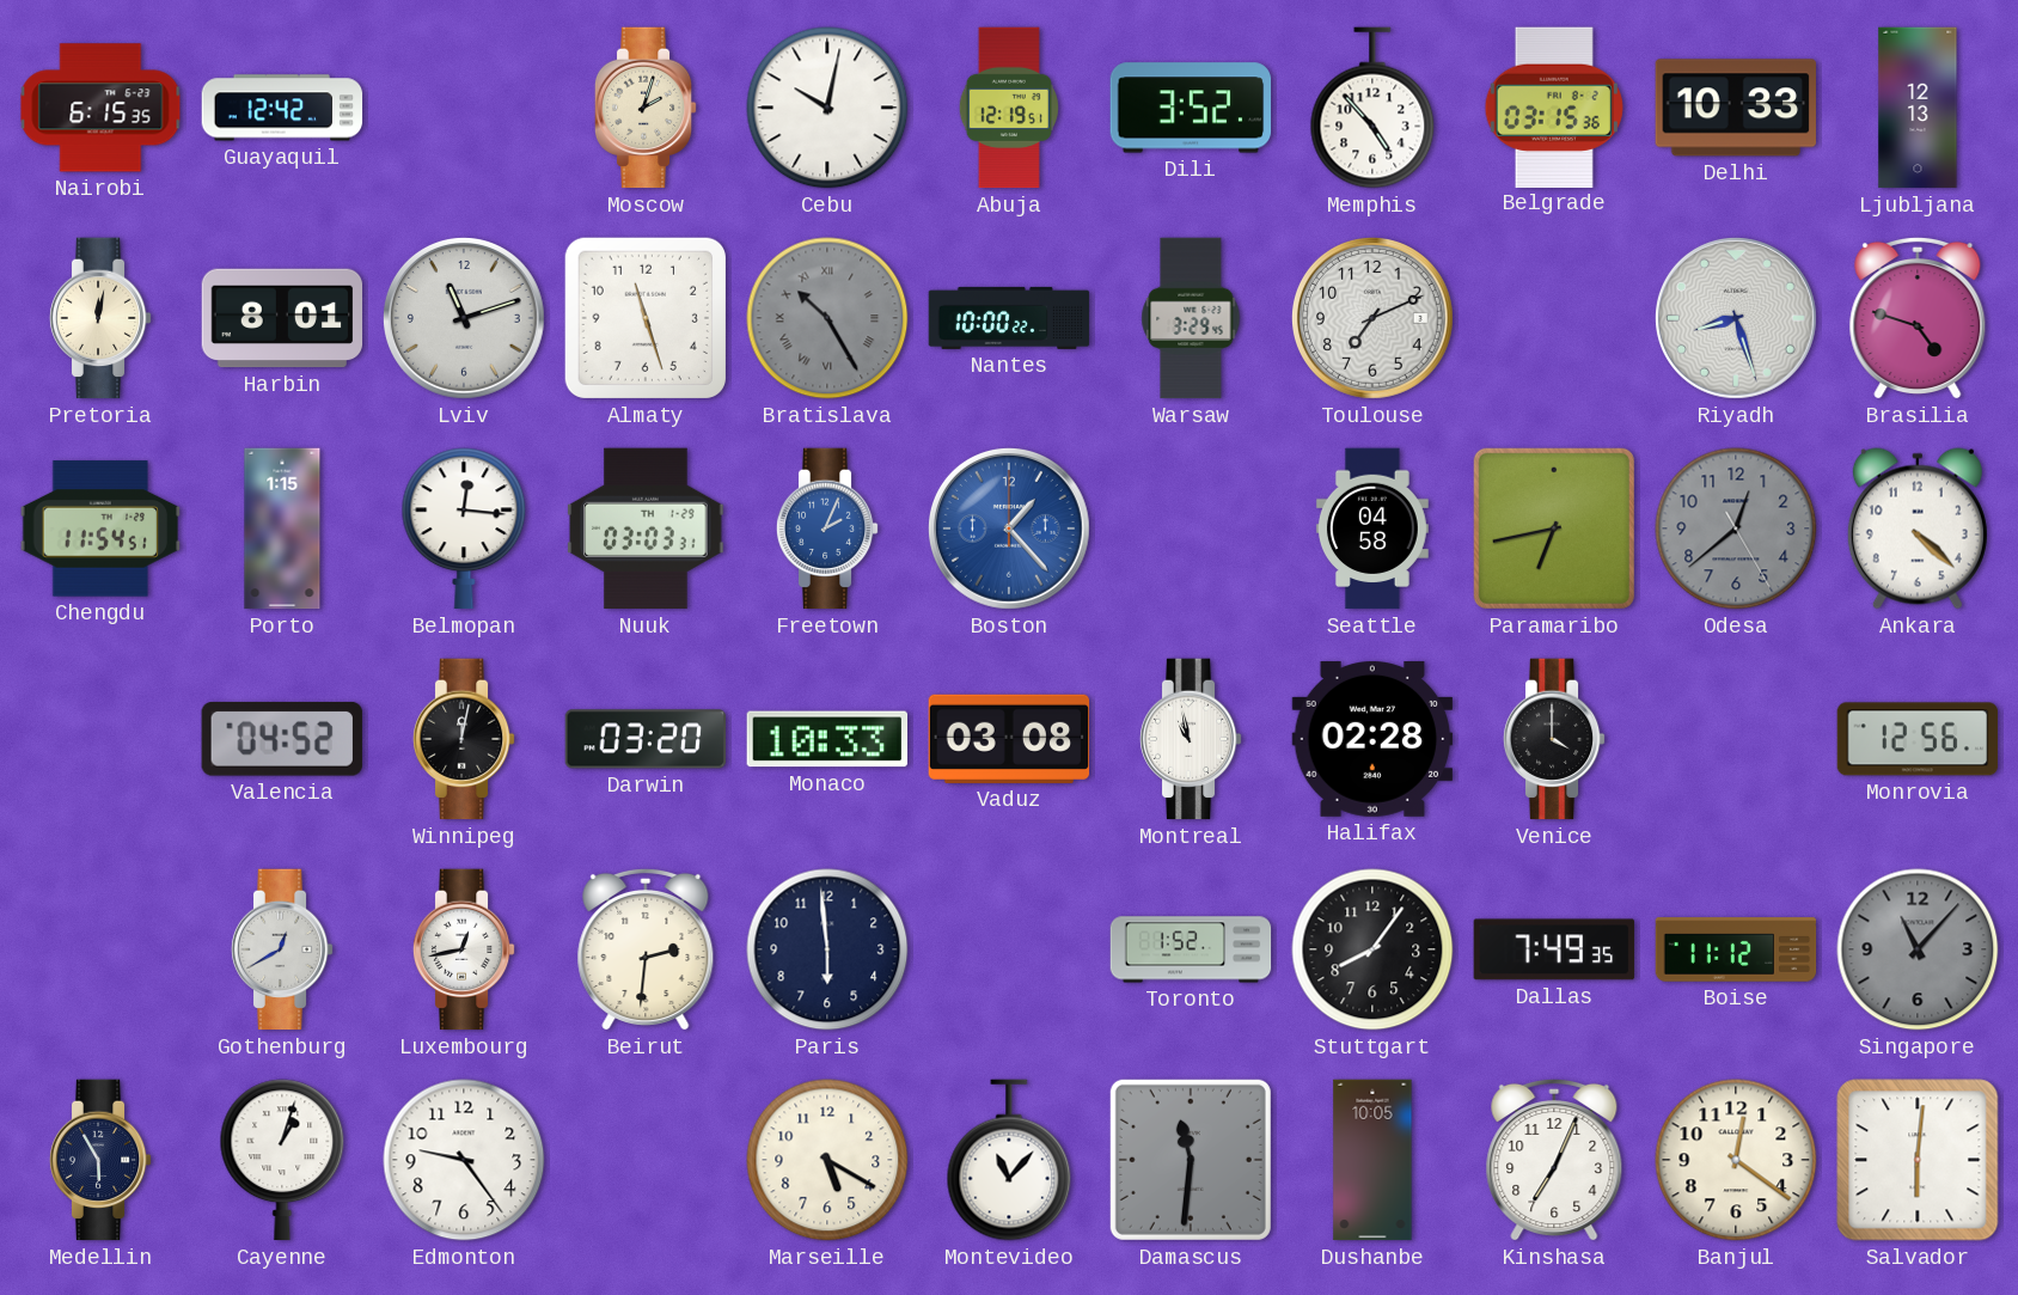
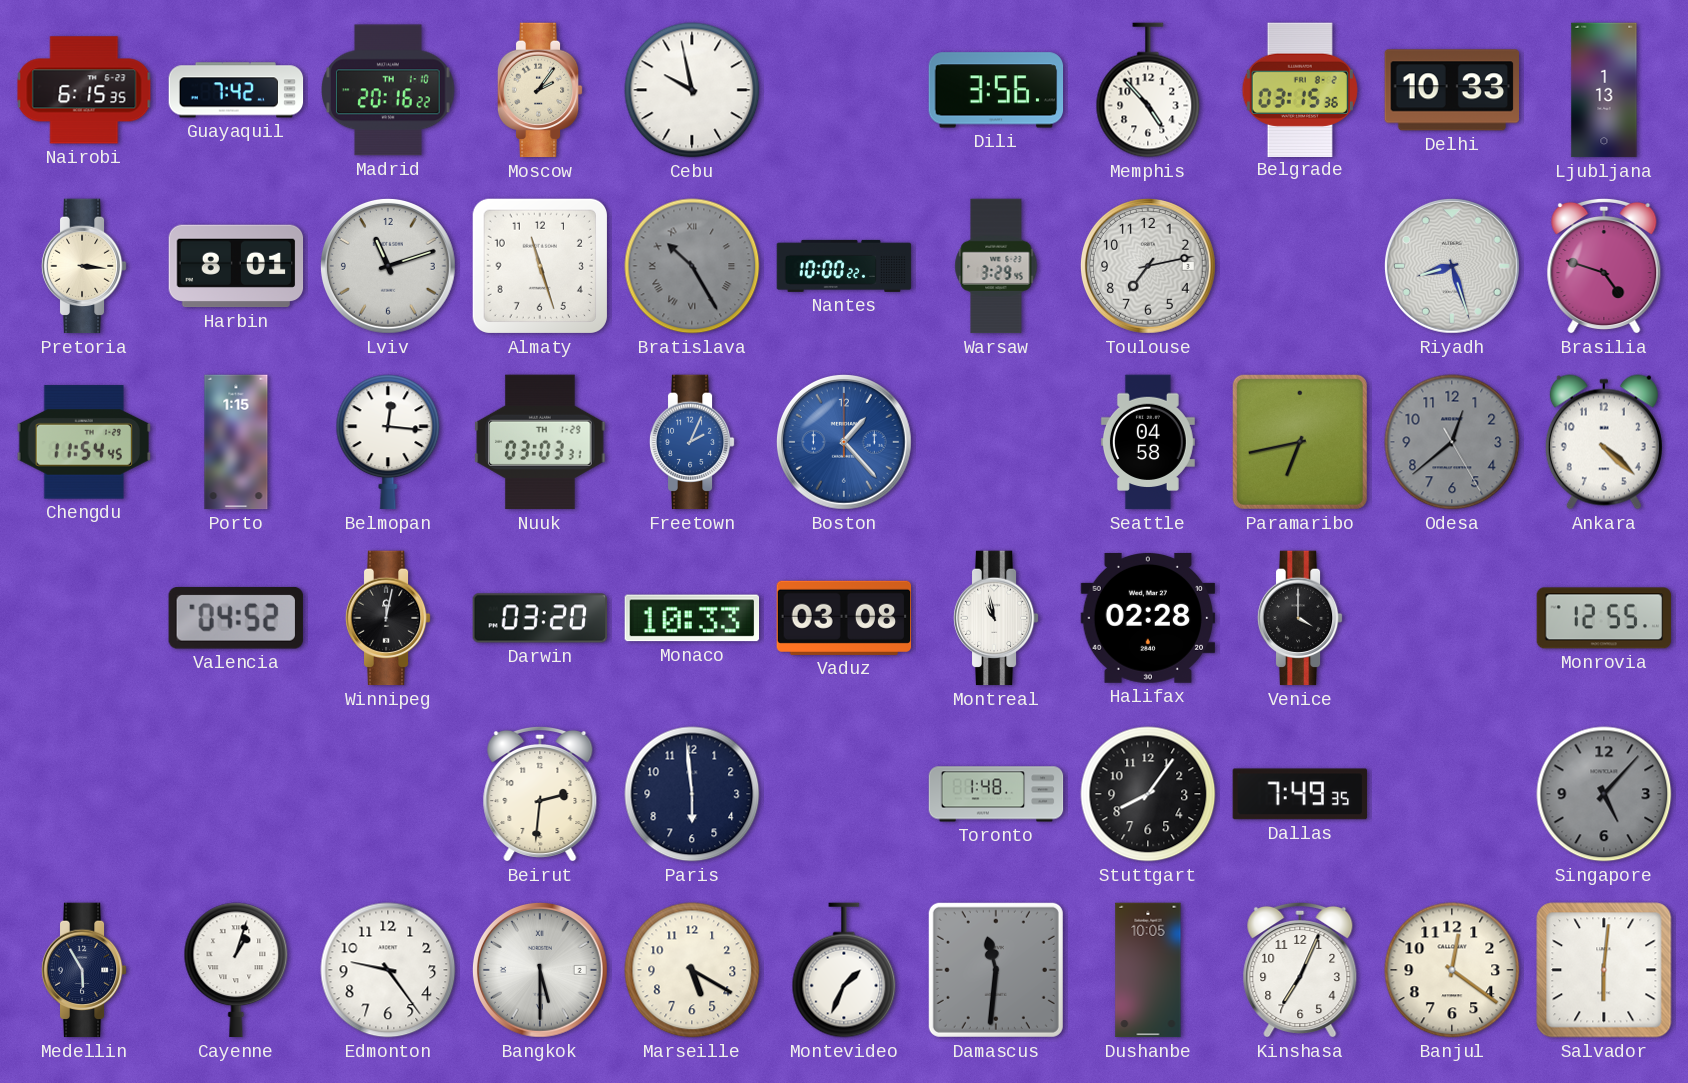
Guayaquil: 12:42 -> 7:42 (236, 90)
Madrid: none -> 20:16 (388, 90)
Moscow: 2:03 -> 2:06 (540, 90)
Cebu: 10:02 -> 9:58 (692, 90)
Abuja: 12:19 -> none (1009, 108)
Dili: 3:52 -> 3:56 (996, 90)
Ljubljana: 12:13 -> 1:13 (1604, 90)
Pretoria: 12:02 -> 3:16 (84, 266)
Toulouse: 7:11 -> 7:13 (1148, 266)
Chengdu: 11:54:51 -> 11:54:45 (84, 442)
Monrovia: 12:56 -> 12:55 (1604, 618)
Gothenburg: 12:40 -> none (282, 949)
Luxembourg: 12:43 -> none (464, 949)
Toronto: 1:52 -> 1:48 (996, 794)
Boise: 11:12 -> none (1736, 949)
Singapore: 11:07 -> 5:07 (1604, 794)
Bangkok: none -> 5:30 (540, 970)
Montevideo: 11:07 -> 1:34 (844, 970)
